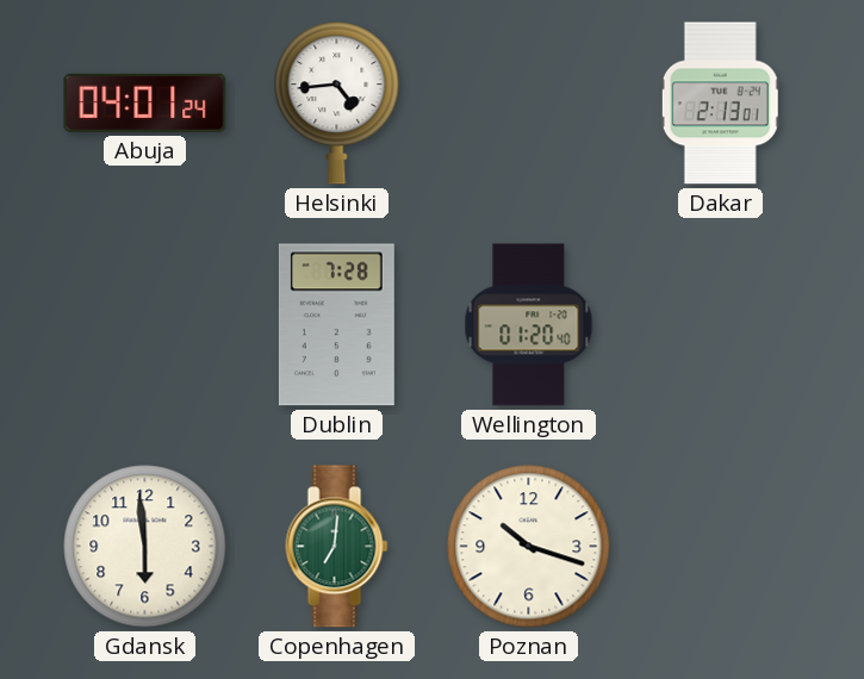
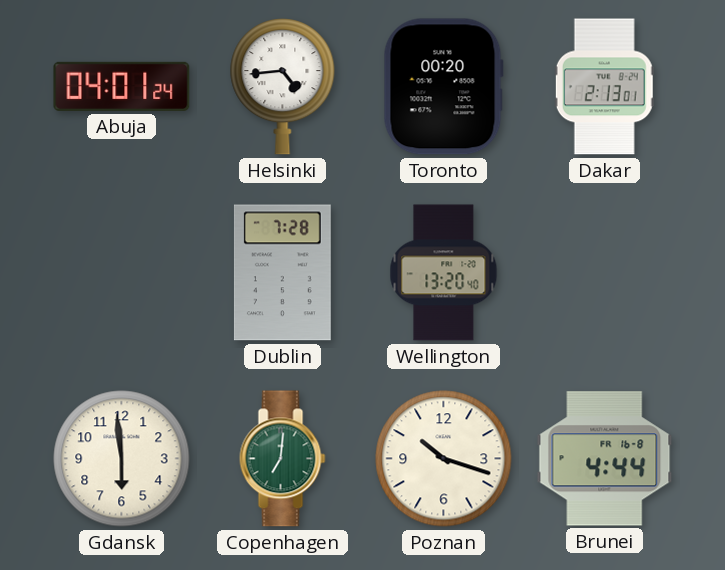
Toronto: none -> 00:20 (443, 87)
Wellington: 01:20 -> 13:20 (444, 273)
Brunei: none -> 4:44 (605, 459)
